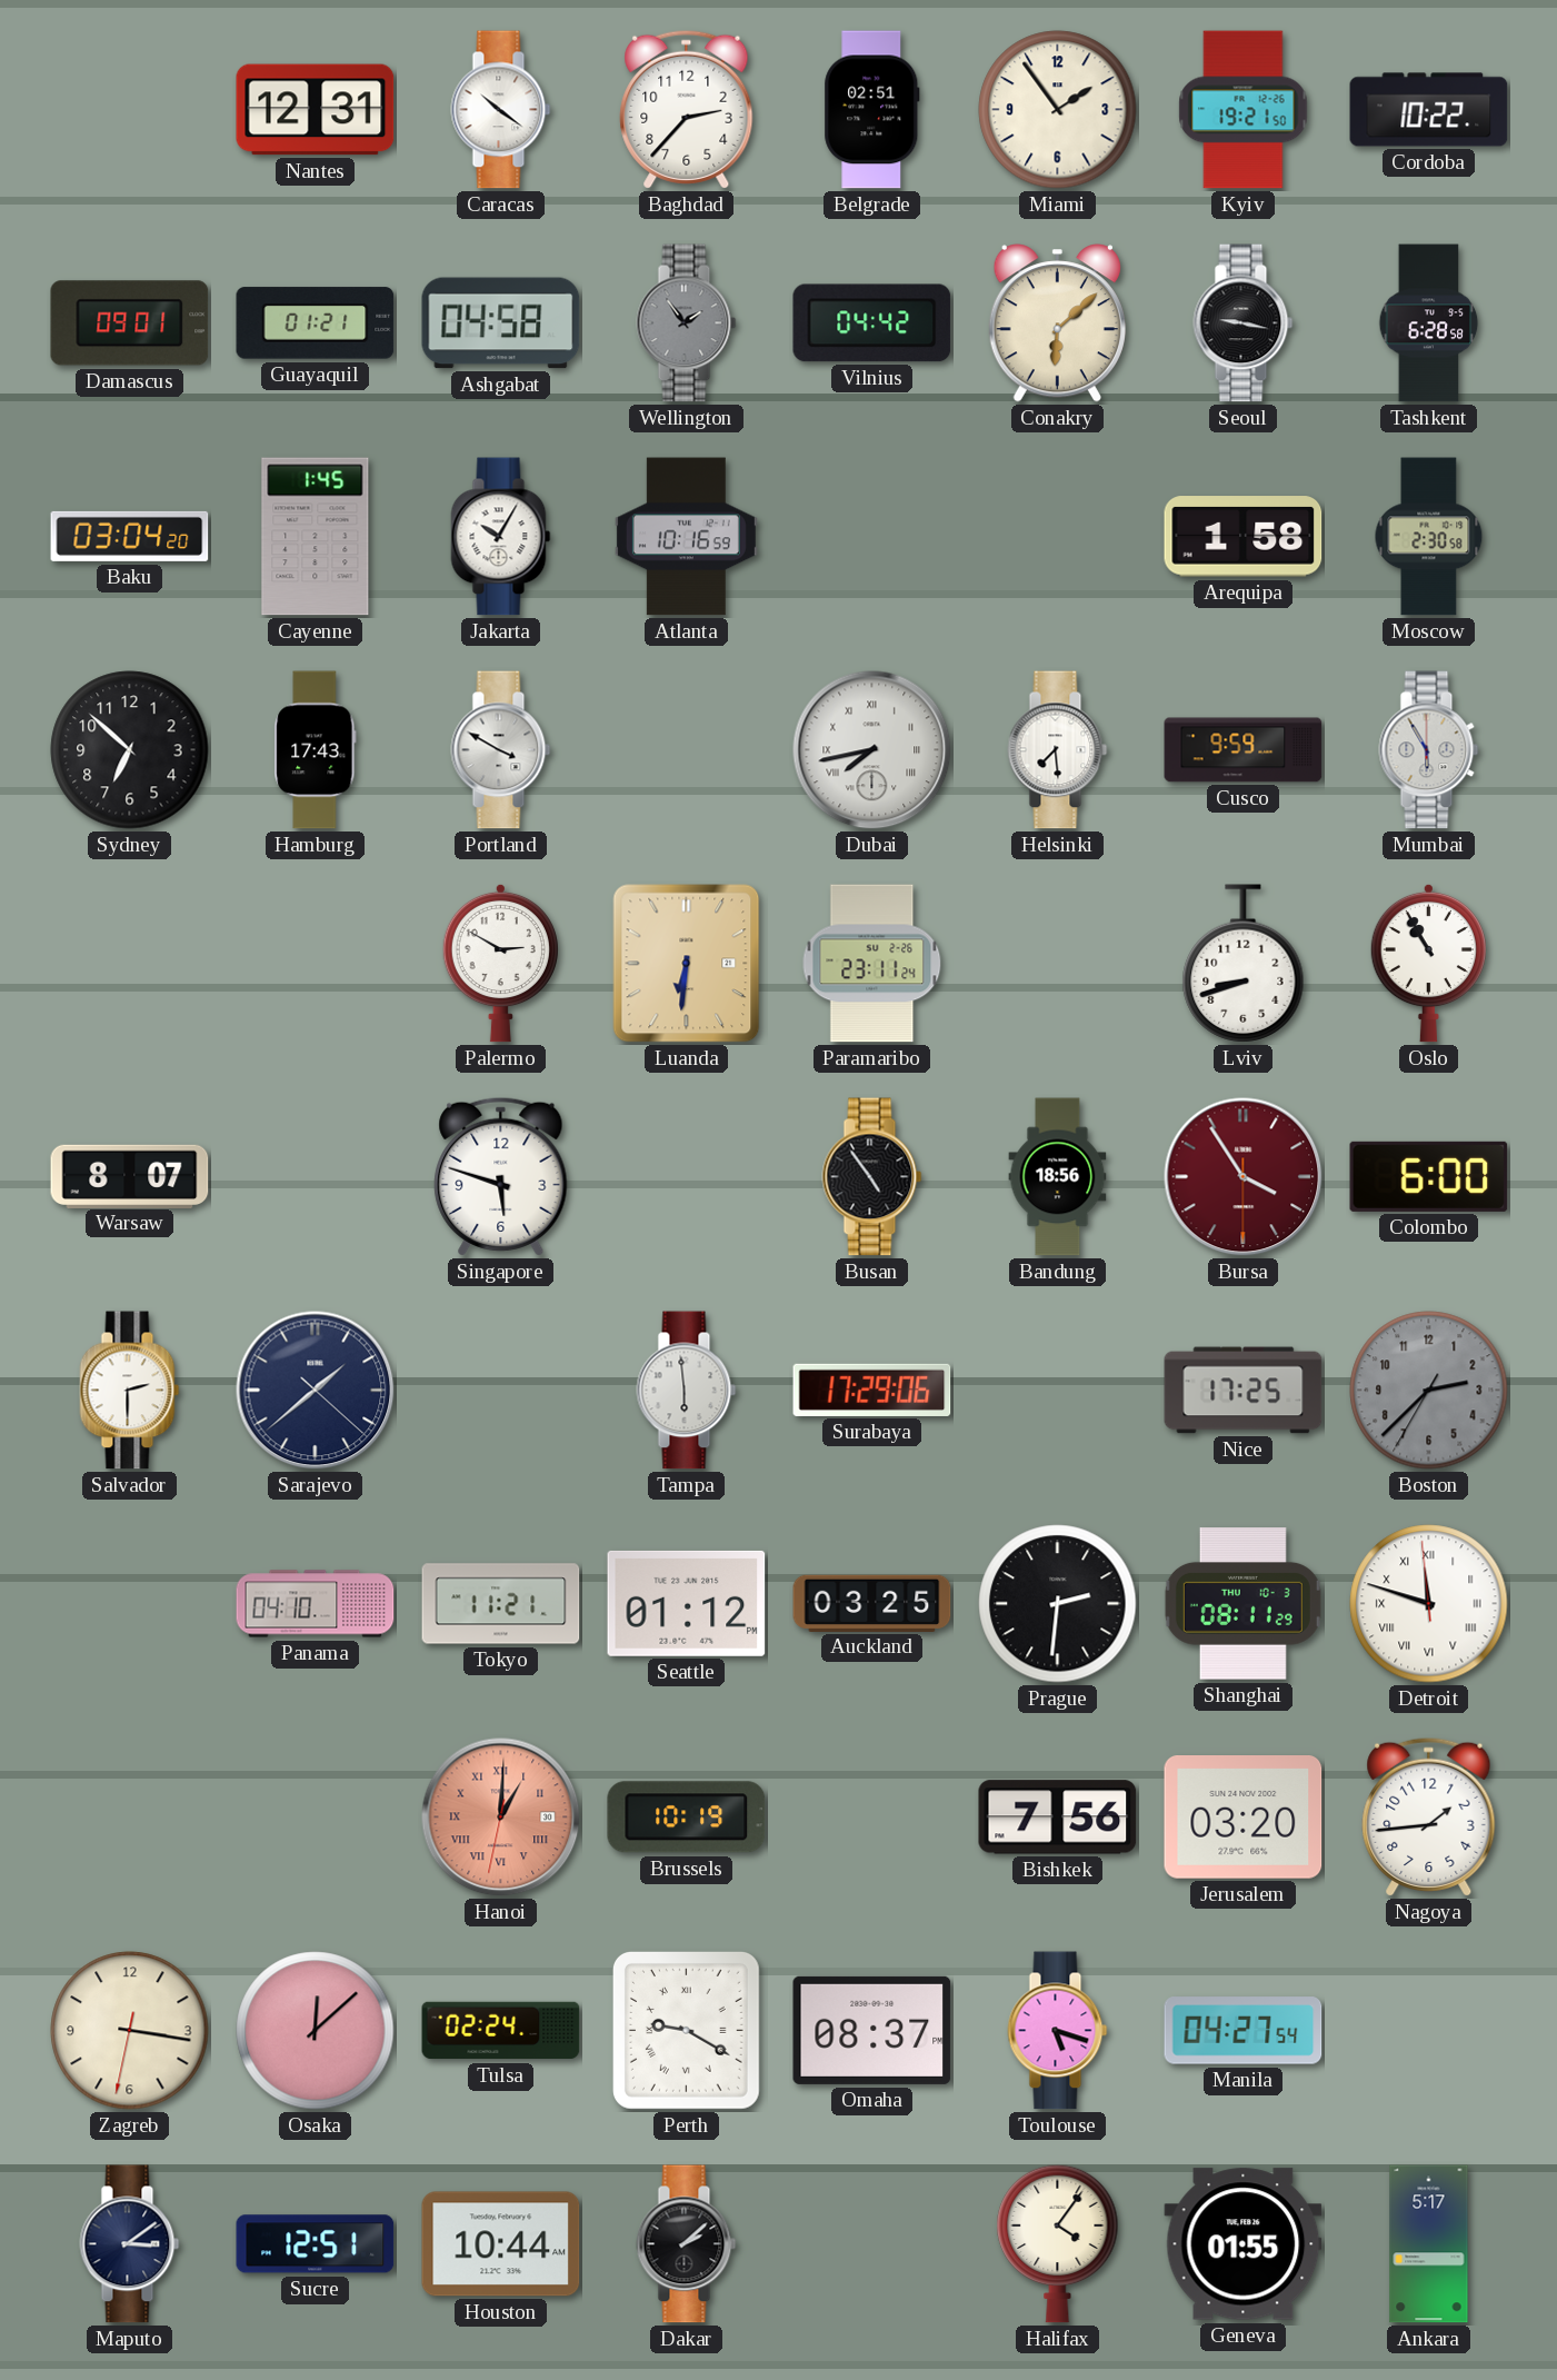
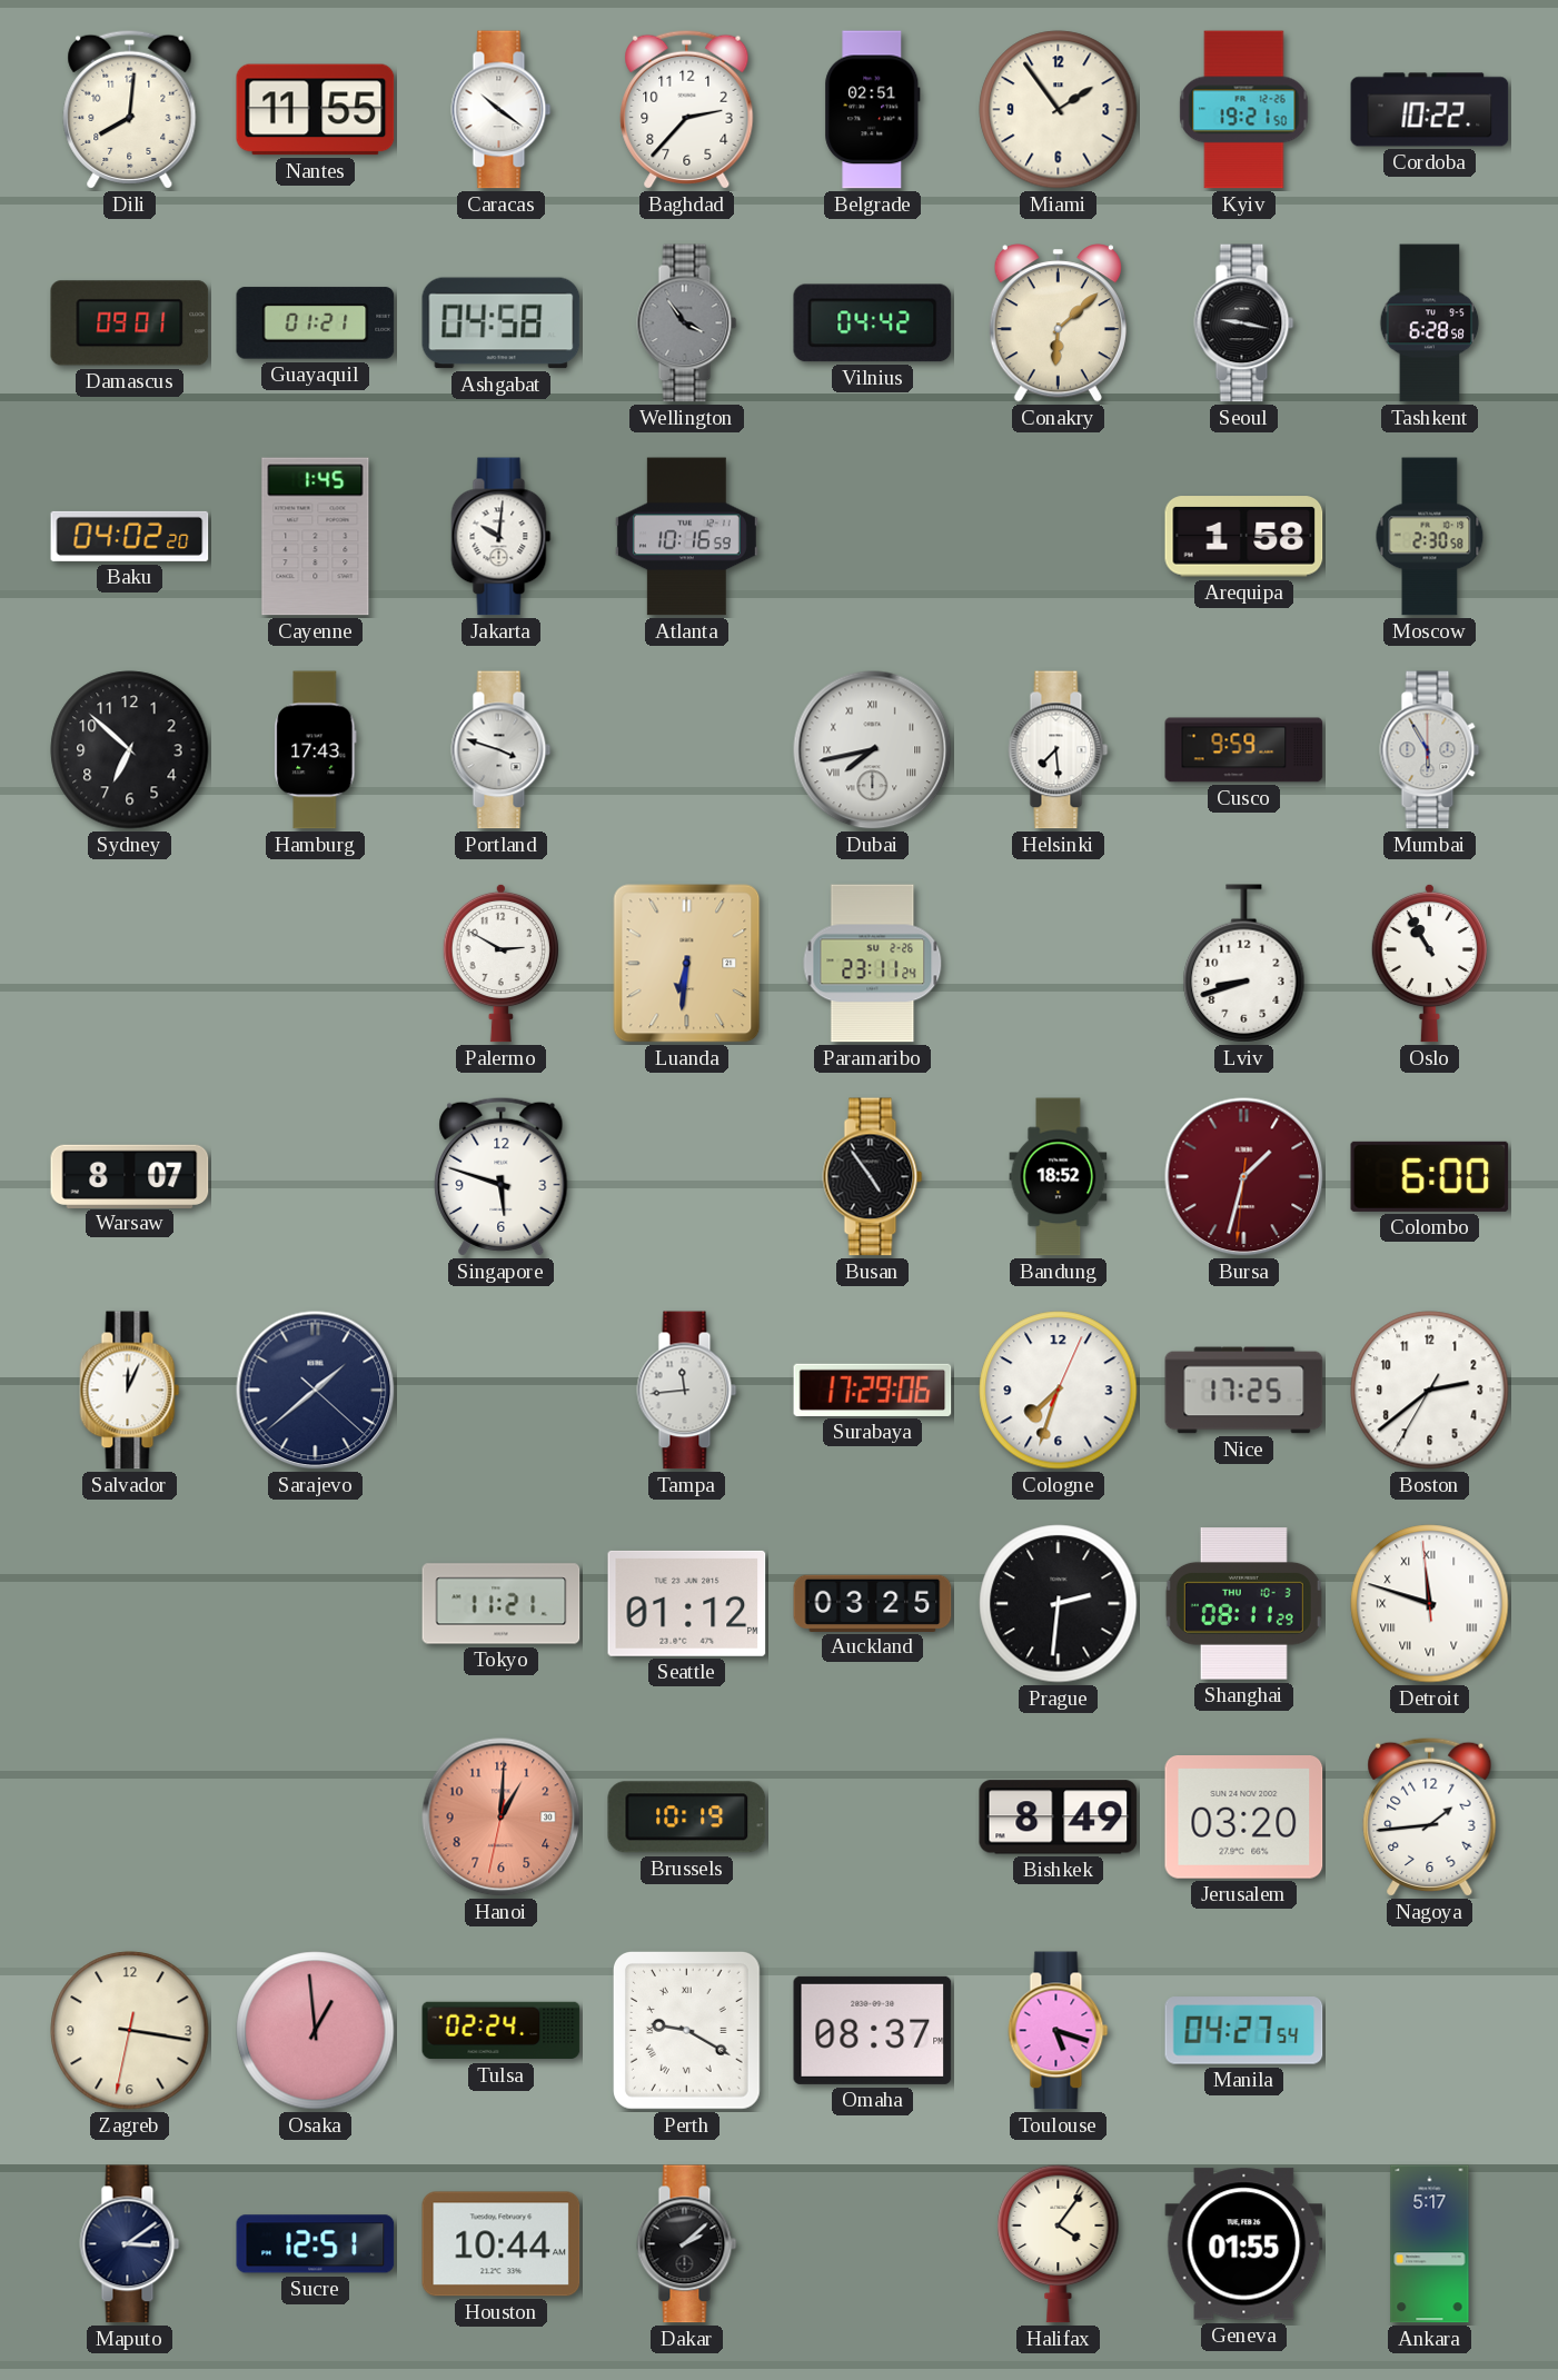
Dili: none -> 8:01 (130, 109)
Nantes: 12:31 -> 11:55 (316, 110)
Wellington: 1:54 -> 3:54 (687, 323)
Baku: 03:04 -> 04:02 (130, 536)
Jakarta: 10:05 -> 10:01 (502, 537)
Portland: 3:50 -> 3:48 (502, 750)
Bandung: 18:56 -> 18:52 (1059, 1177)
Bursa: 3:54 -> 1:32 (1244, 1177)
Salvador: 2:30 -> 12:04 (130, 1391)
Tampa: 5:59 -> 11:44 (687, 1391)
Cologne: none -> 7:33 (1059, 1391)
Boston: 2:37 -> 2:38 (1430, 1391)
Boston dial: grey -> white (1430, 1391)
Panama: 04:10 -> none (316, 1604)
Hanoi numerals: Roman -> Arabic (502, 1818)
Bishkek: 7:56 -> 8:49 (1059, 1818)
Osaka: 12:08 -> 12:59 (316, 2031)
